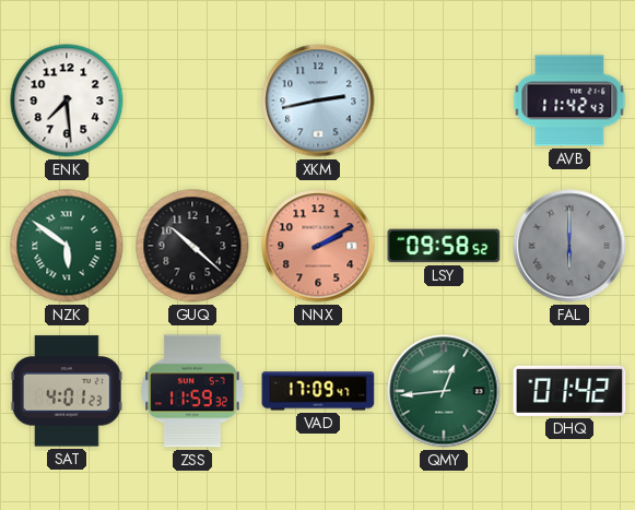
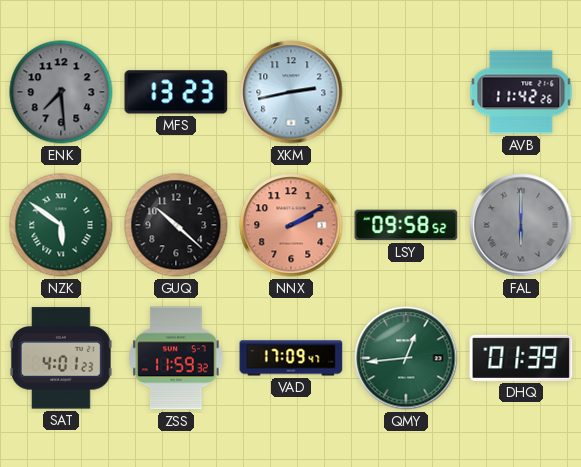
ENK dial: white -> grey (61, 92)
MFS: none -> 13:23 (176, 92)
AVB: 11:42:43 -> 11:42:26 (521, 92)
DHQ: 01:42 -> 01:39 (521, 358)
